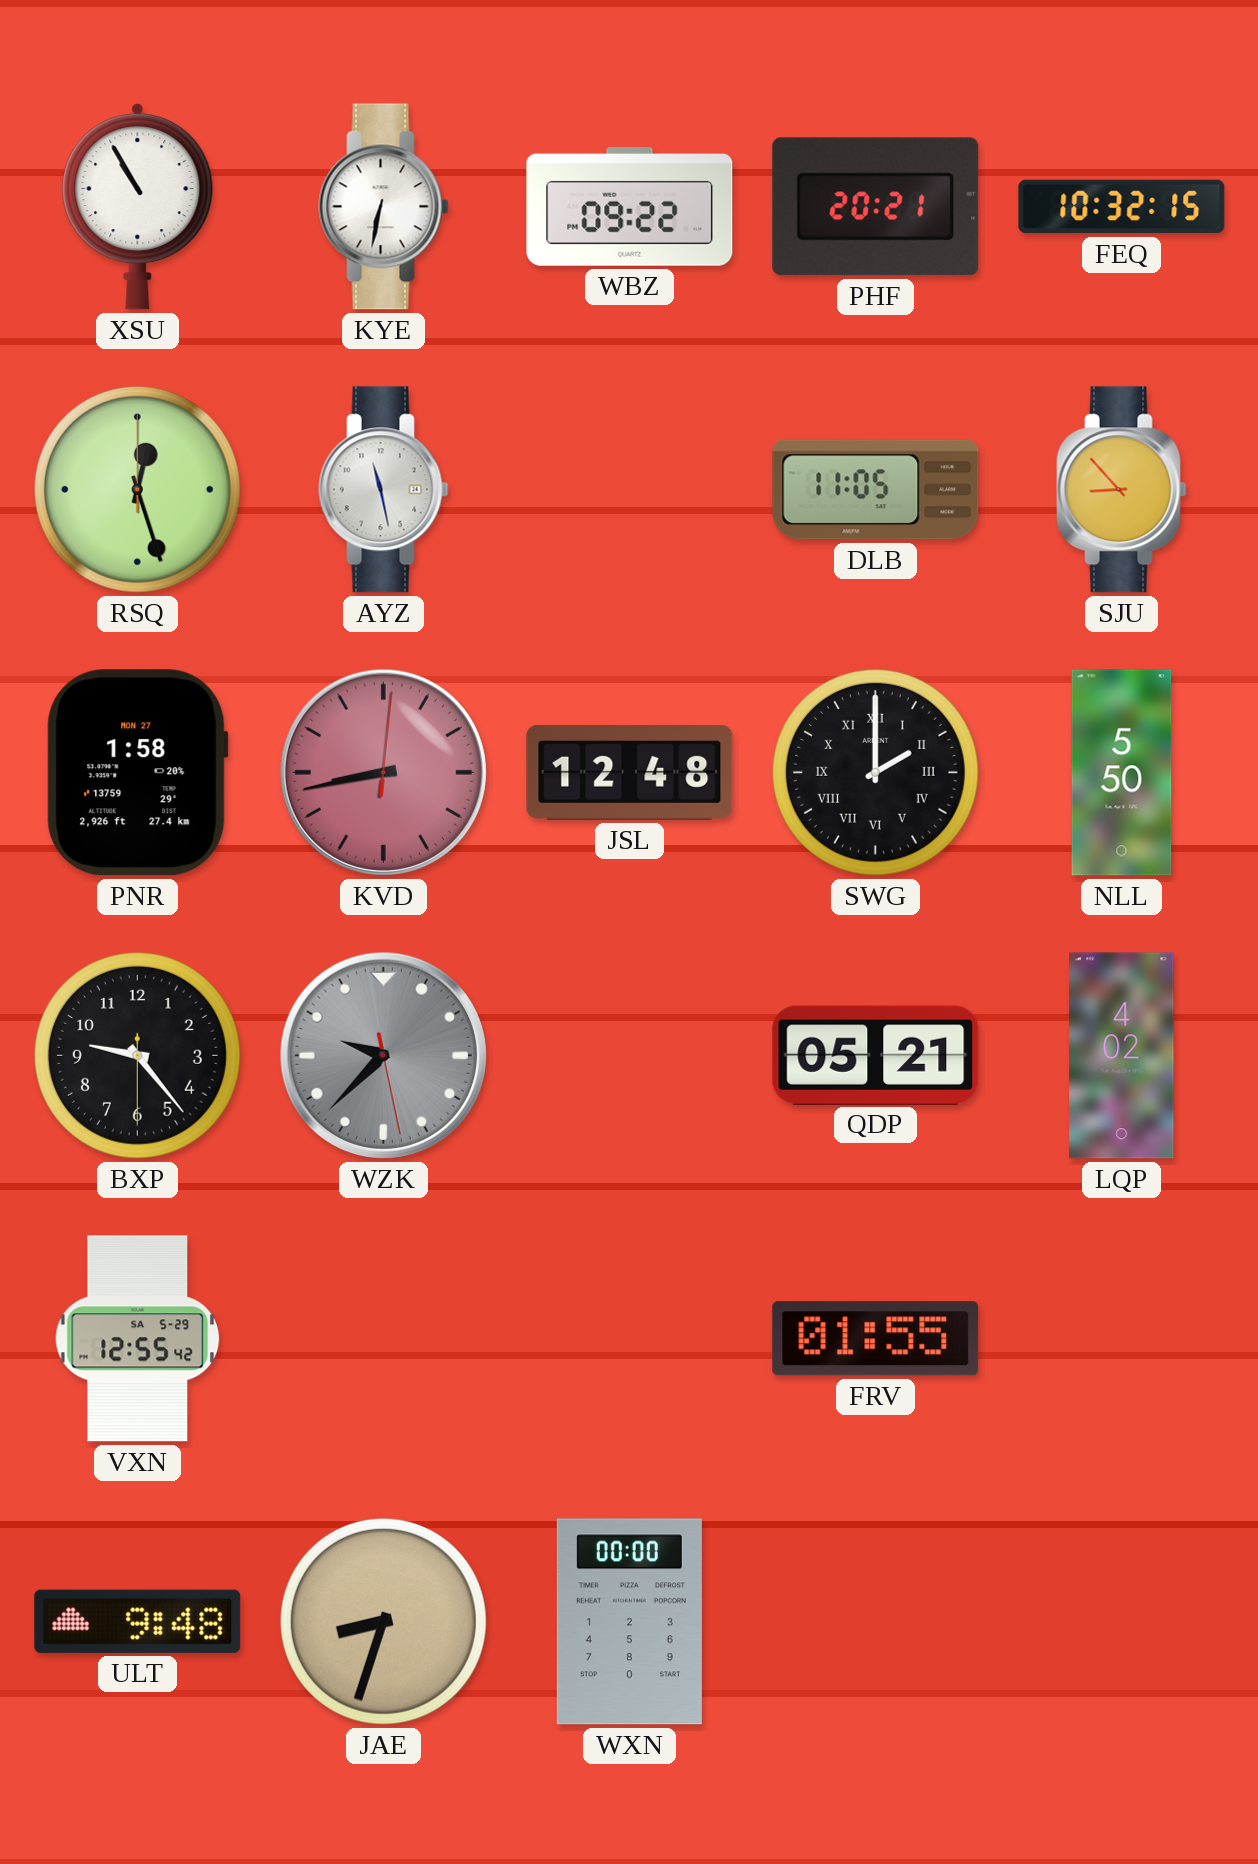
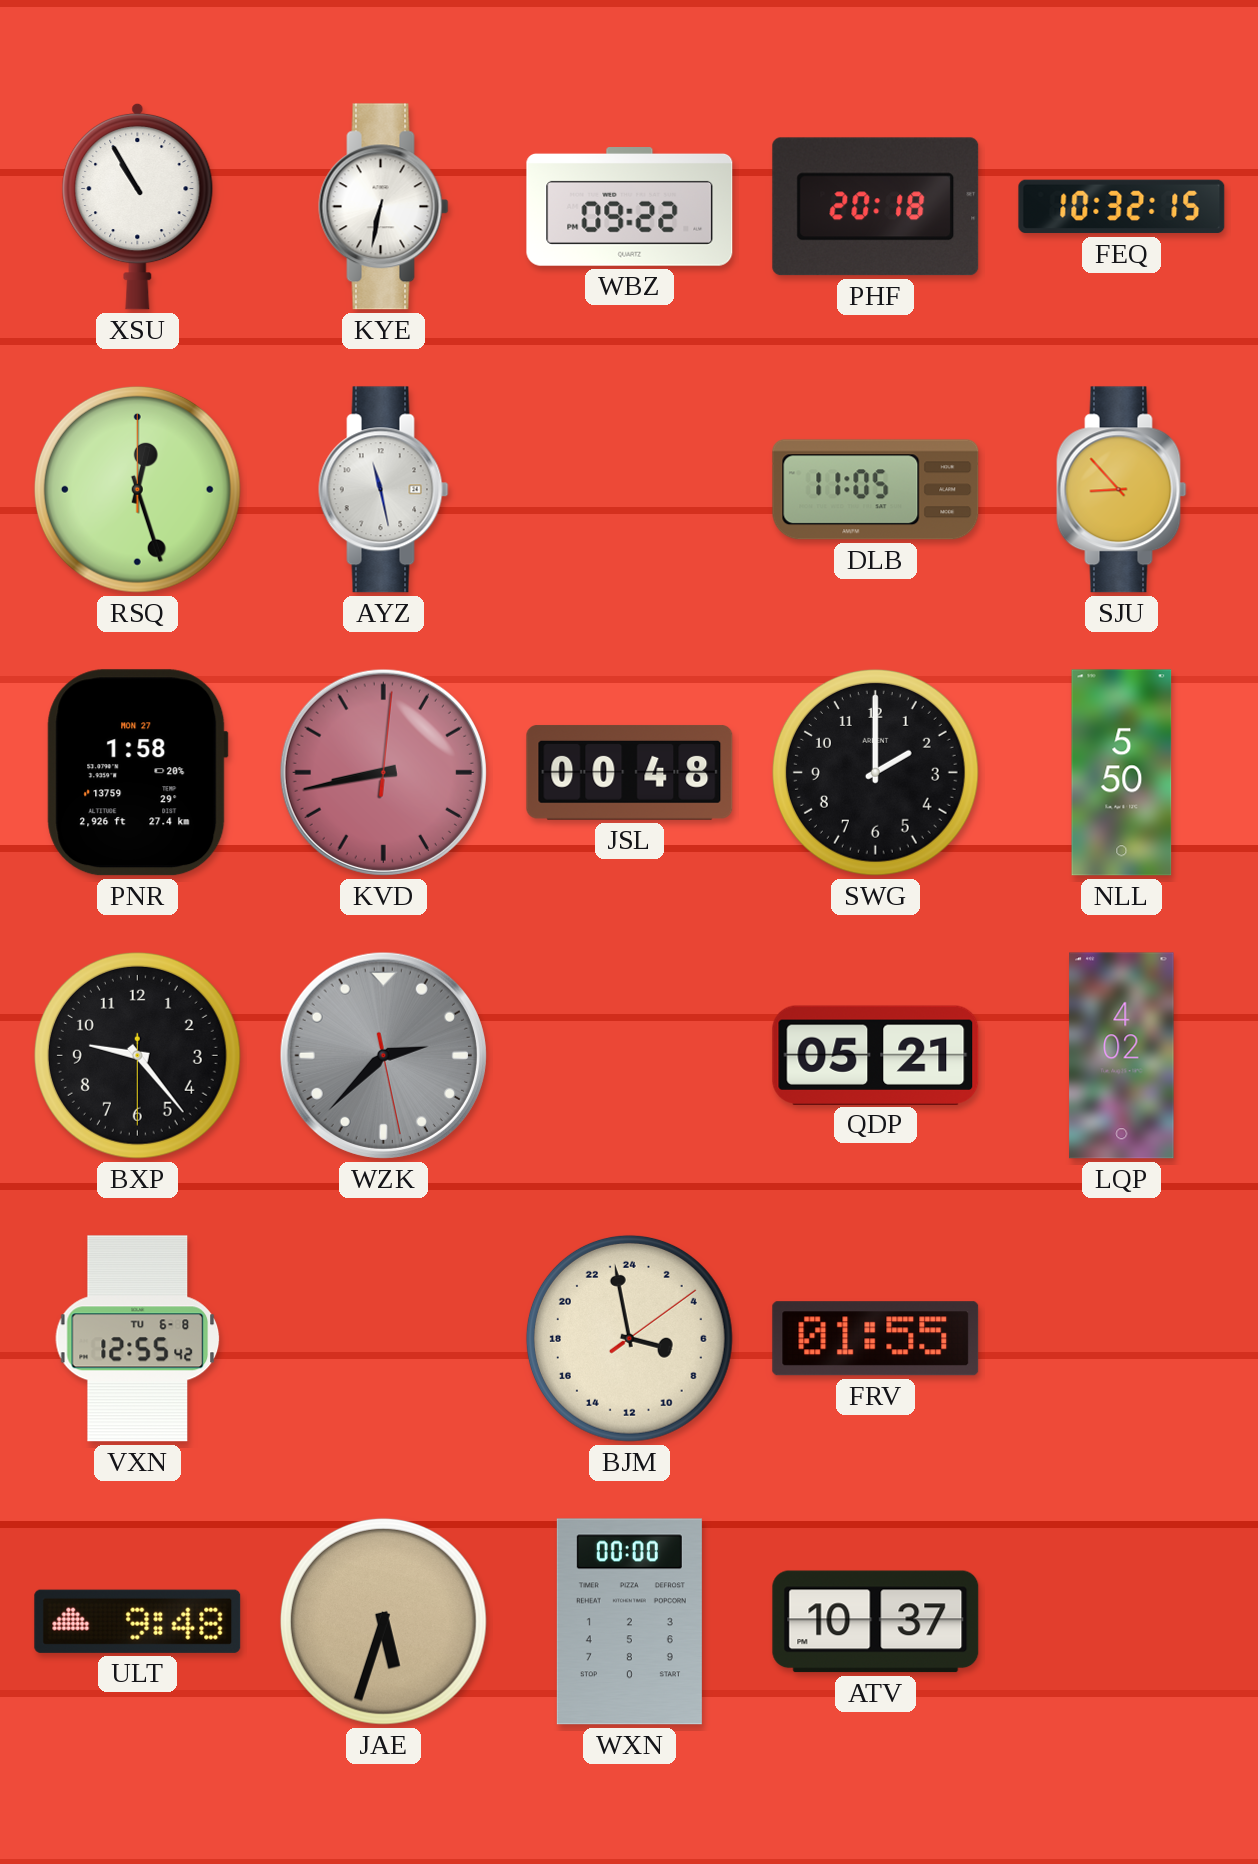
PHF: 20:21 -> 20:18 (876, 207)
JSL: 12:48 -> 00:48 (630, 772)
SWG numerals: Roman -> Arabic (875, 772)
WZK: 9:37 -> 2:37 (383, 1055)
VXN date: SA 5-29 -> TU 6-8 (138, 1339)
BJM: none -> 6:58 (629, 1338)
JAE: 8:33 -> 5:33 (383, 1621)
ATV: none -> 10:37 (876, 1622)
